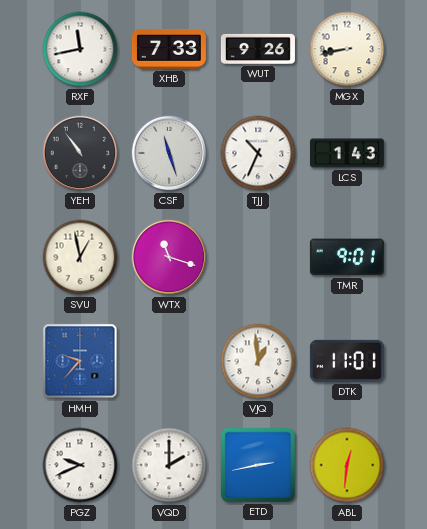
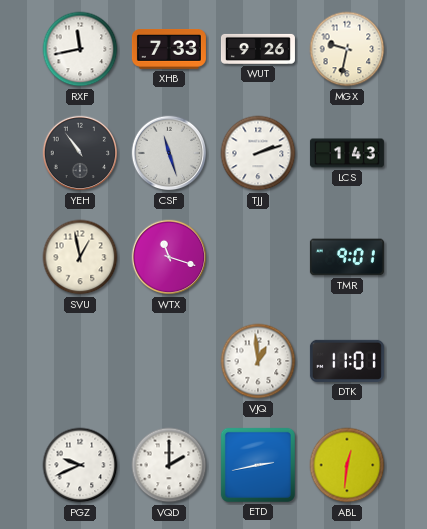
MGX: 8:43 -> 9:32 (347, 49)
TJJ: 10:34 -> 2:12 (258, 153)
HMH: 9:37 -> none (80, 361)
